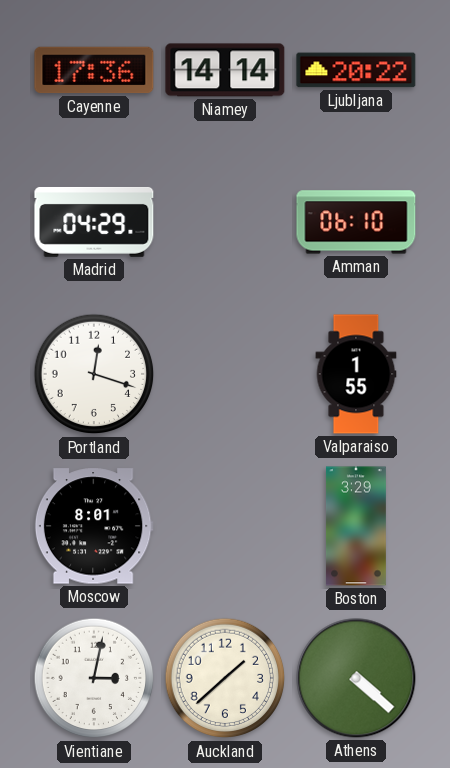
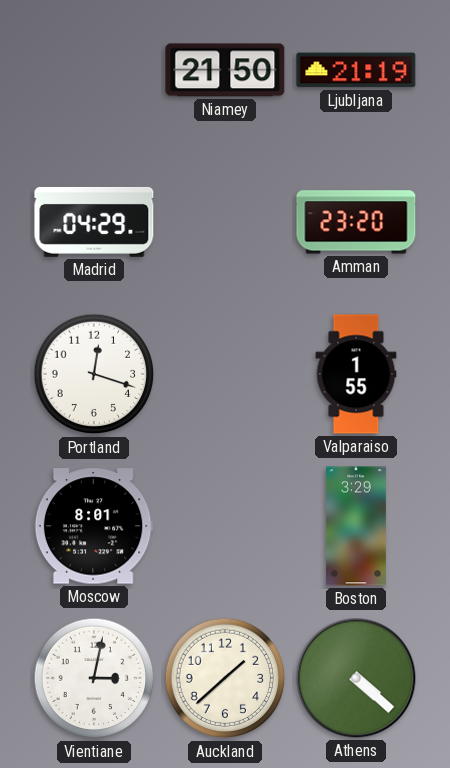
Cayenne: 17:36 -> none (94, 70)
Niamey: 14:14 -> 21:50 (225, 70)
Ljubljana: 20:22 -> 21:19 (356, 70)
Amman: 06:10 -> 23:20 (356, 222)
